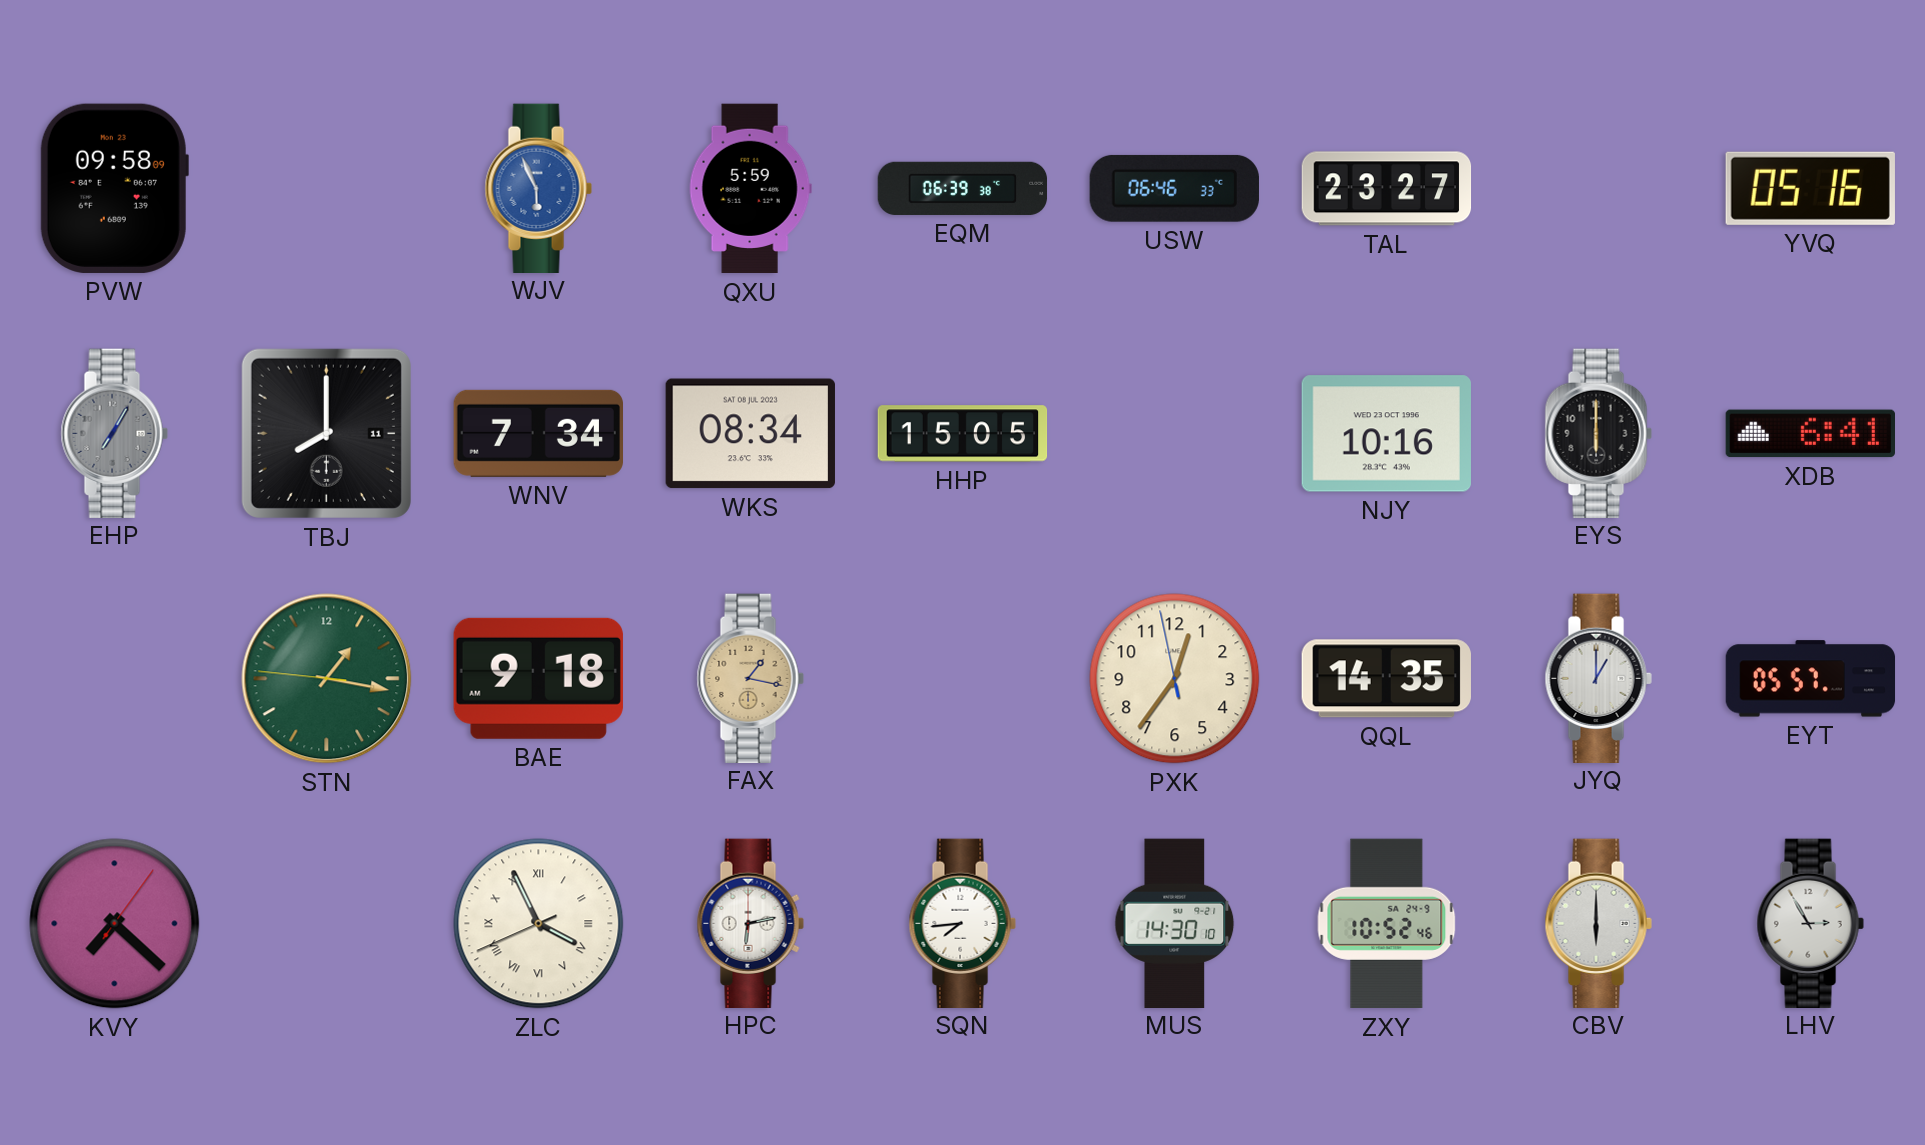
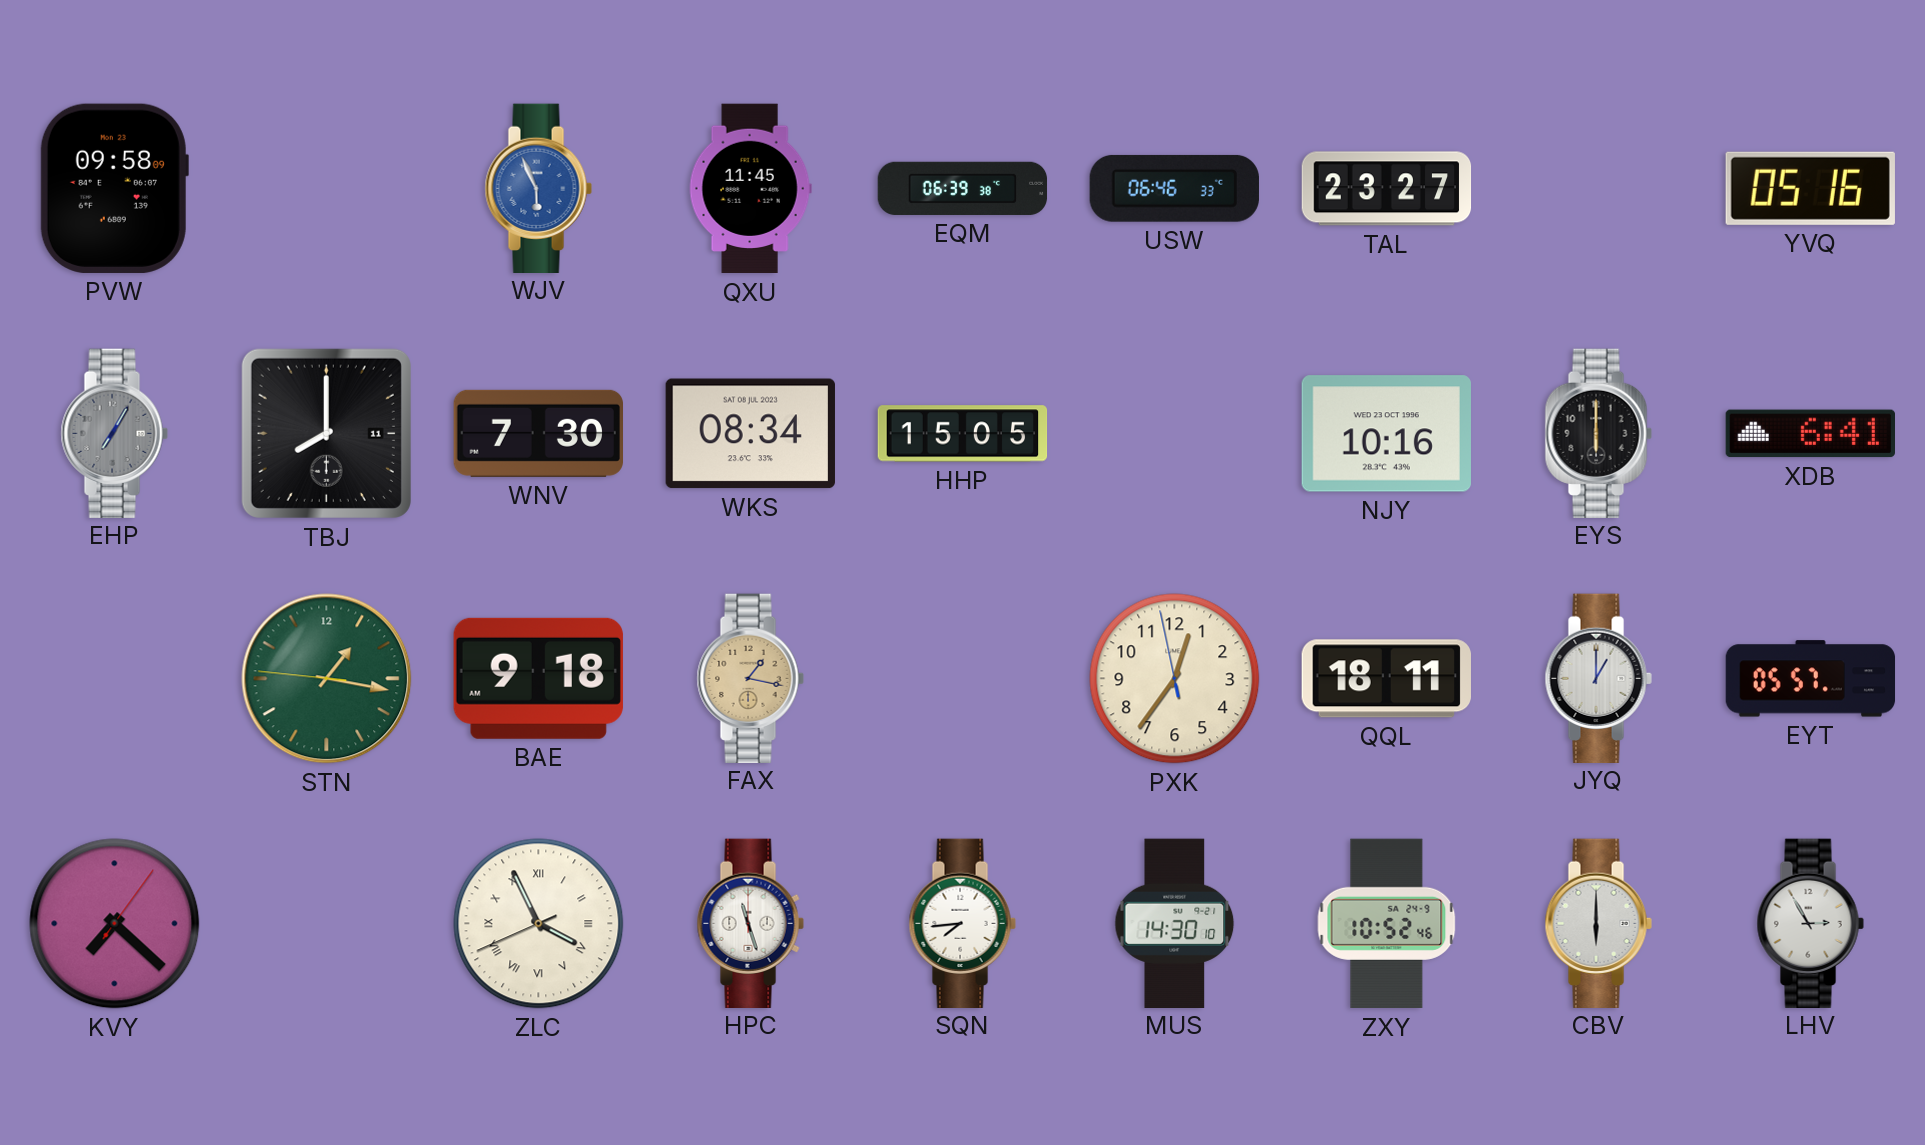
QXU: 5:59 -> 11:45 (750, 189)
WNV: 7:34 -> 7:30 (538, 433)
QQL: 14:35 -> 18:11 (1386, 679)
HPC: 6:13 -> 11:27 (750, 923)
